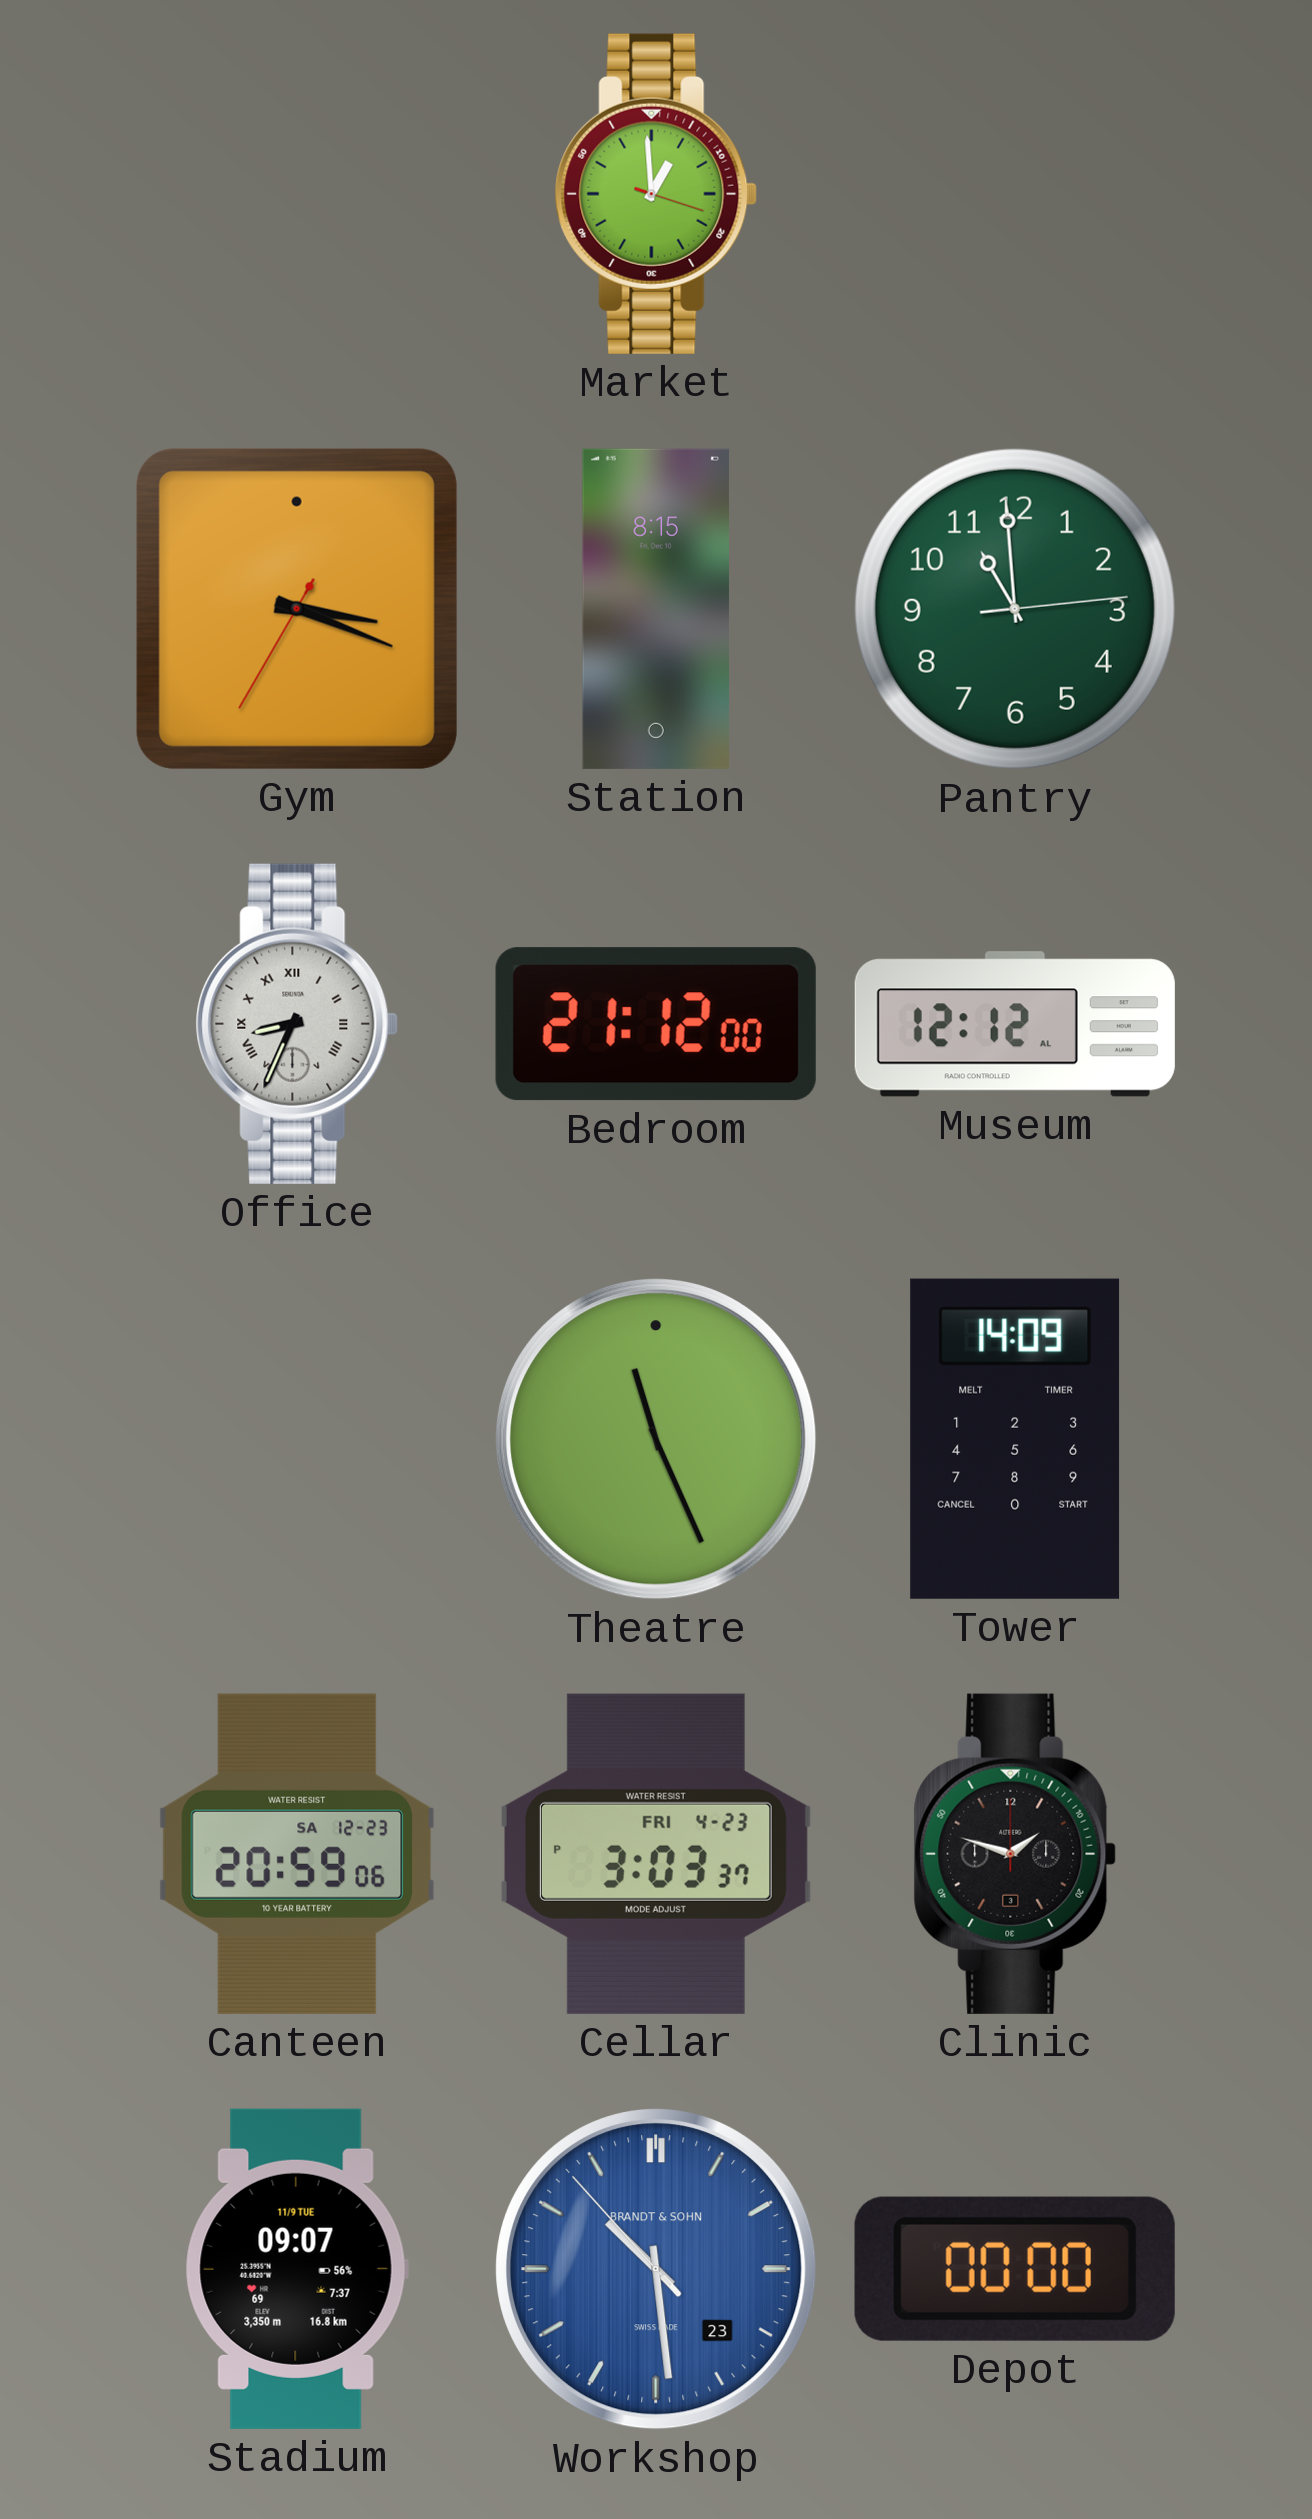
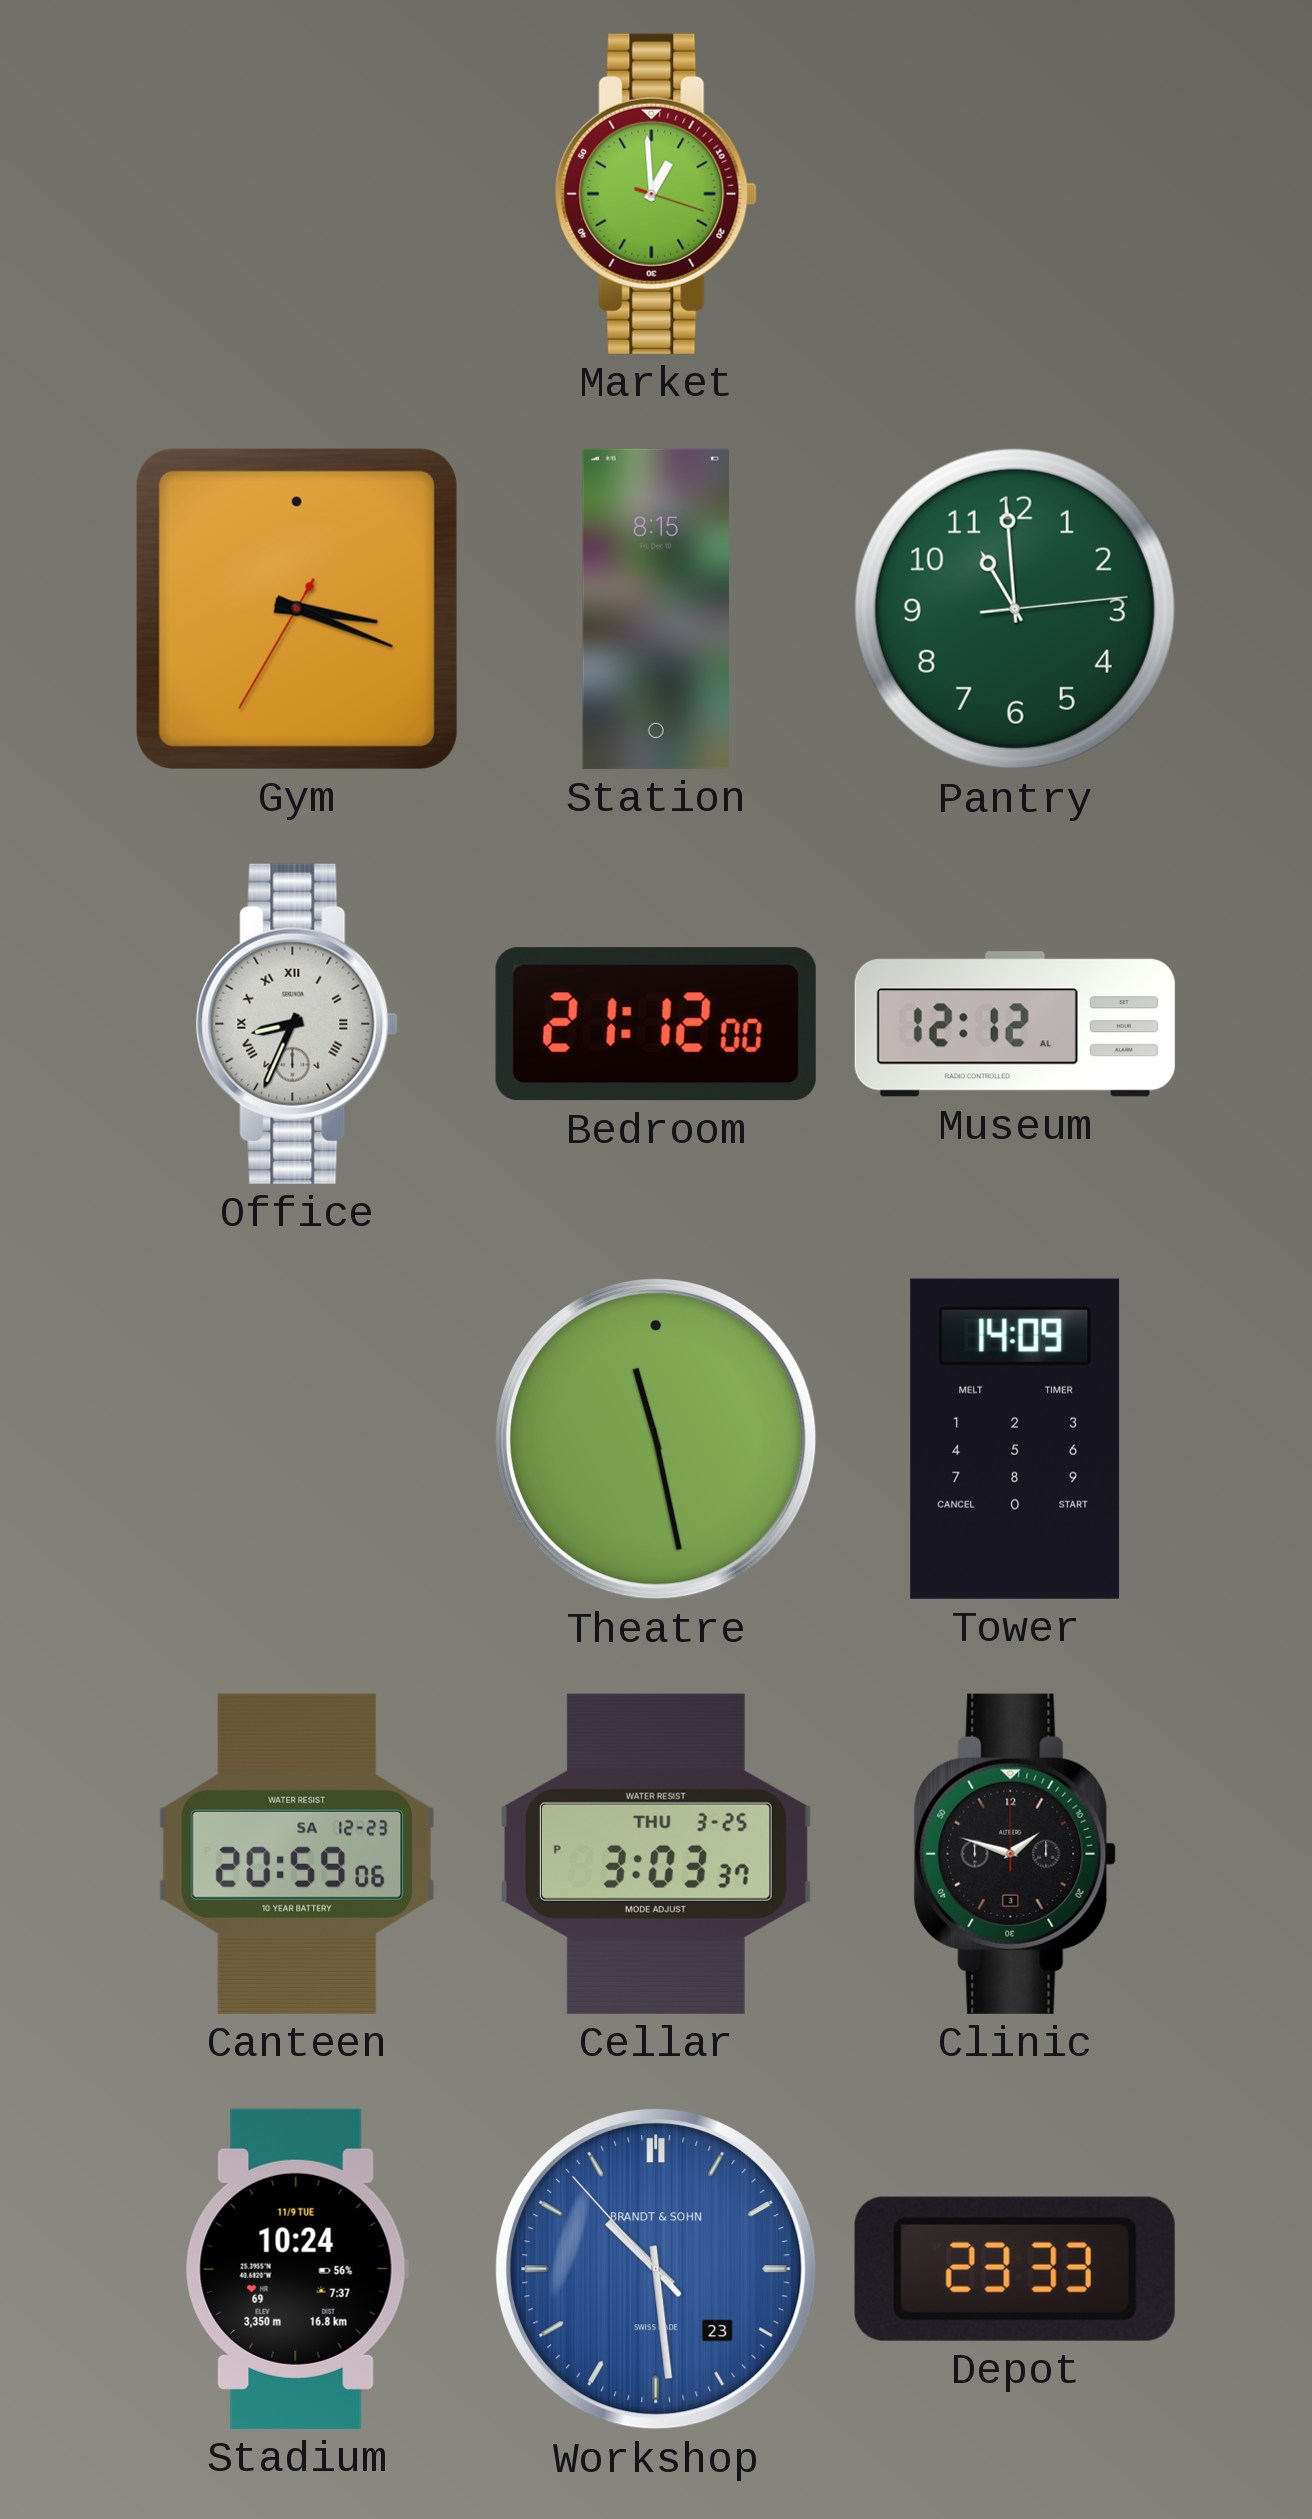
Theatre: 11:26 -> 11:28 (656, 1439)
Cellar date: FRI 4-23 -> THU 3-25 (656, 1854)
Stadium: 09:07 -> 10:24 (297, 2269)
Depot: 00:00 -> 23:33 (1015, 2269)
